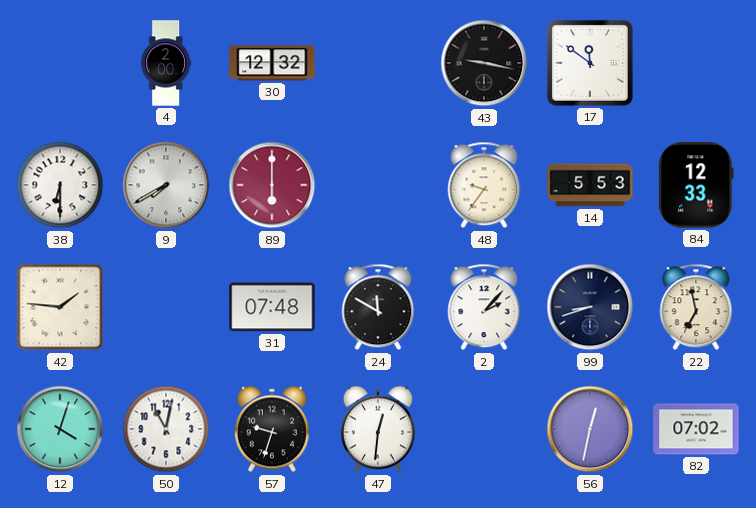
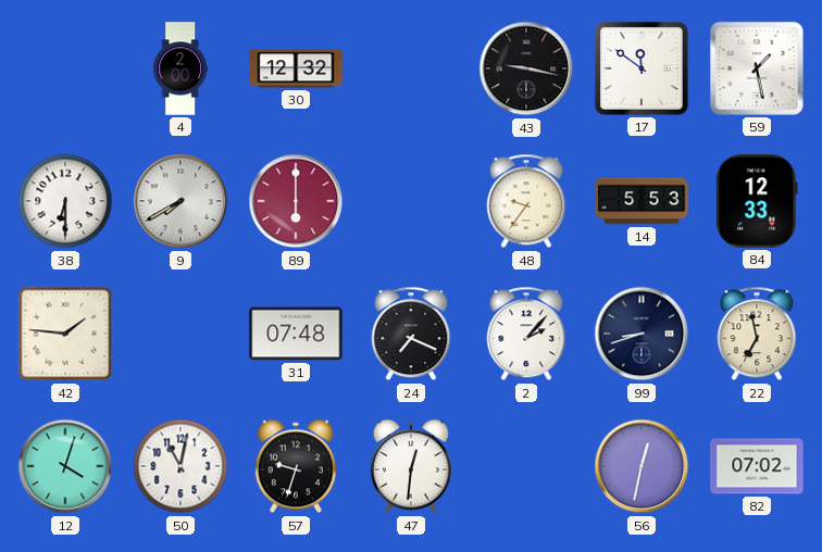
59: none -> 1:28 (757, 68)
24: 11:50 -> 7:19 (411, 334)
